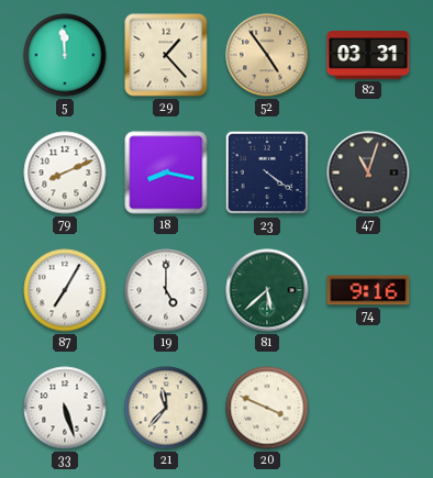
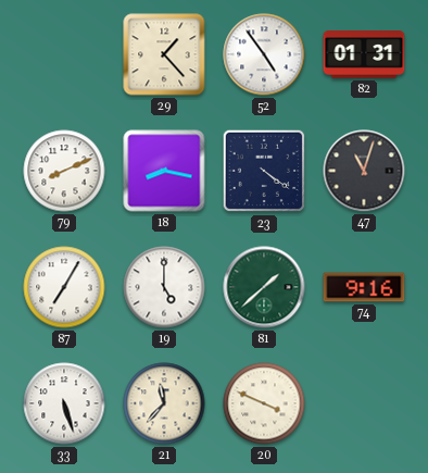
5: 11:59 -> none (65, 55)
52 dial: champagne -> white (264, 54)
82: 03:31 -> 01:31 (364, 54)
81: 5:38 -> 1:38 (264, 287)
